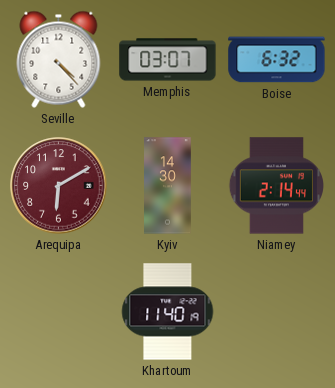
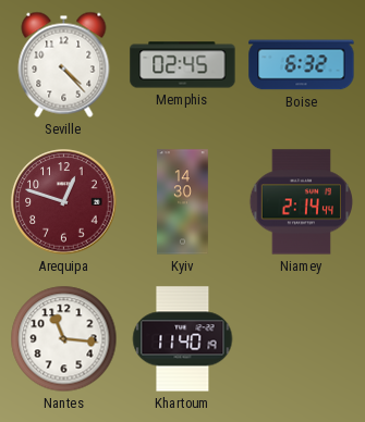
Memphis: 03:07 -> 02:45 (183, 65)
Arequipa: 6:10 -> 12:48 (64, 202)
Nantes: none -> 11:16 (64, 339)
